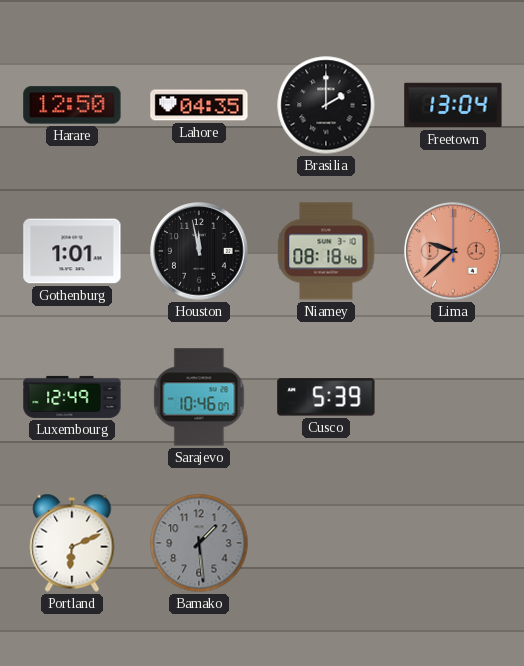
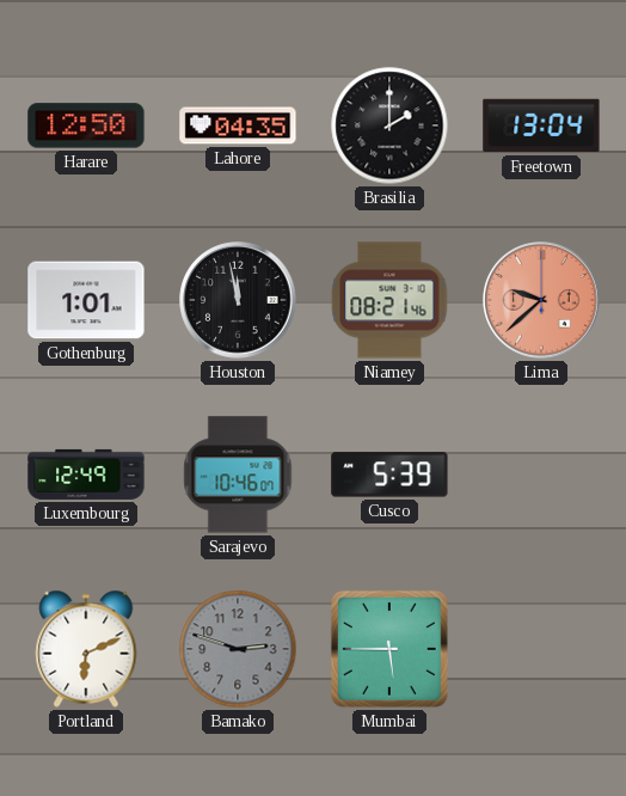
Niamey: 08:18 -> 08:21 (389, 300)
Bamako: 1:29 -> 2:48 (238, 649)
Mumbai: none -> 5:45 (389, 649)
